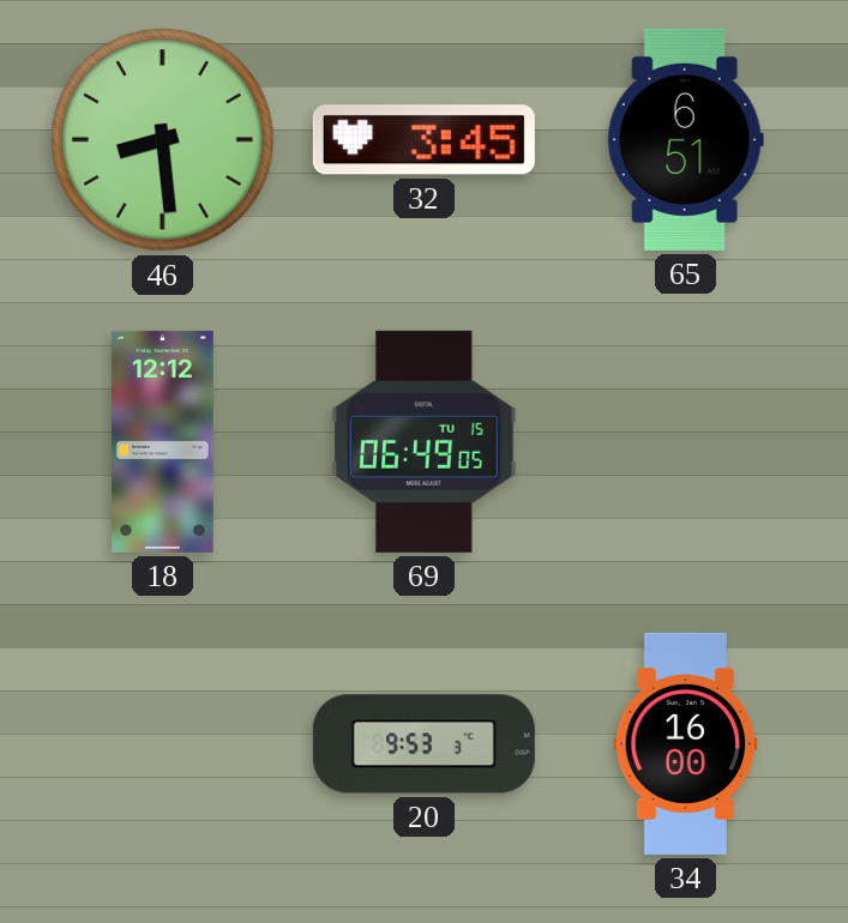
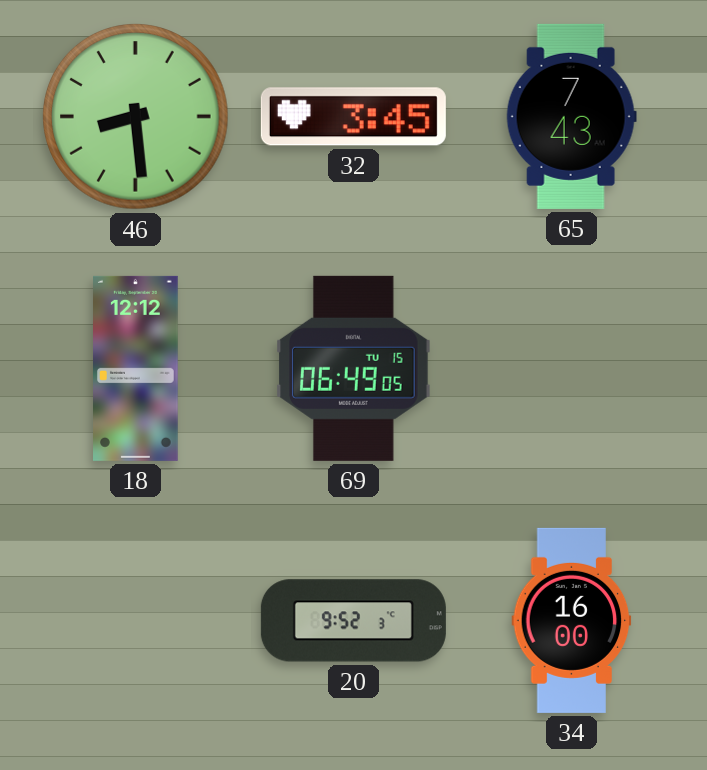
65: 6:51 -> 7:43 (571, 116)
20: 9:53 -> 9:52 (353, 621)
